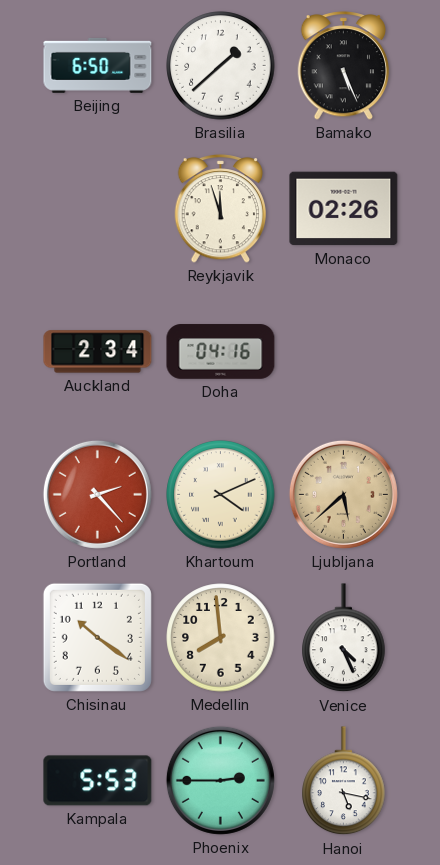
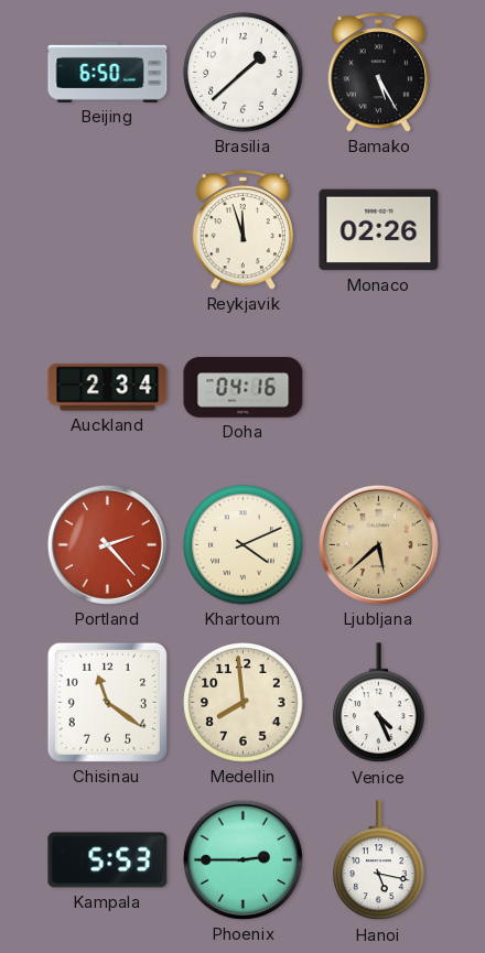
Bamako: 5:26 -> 5:25 (378, 73)
Chisinau: 10:21 -> 11:21 (107, 702)
